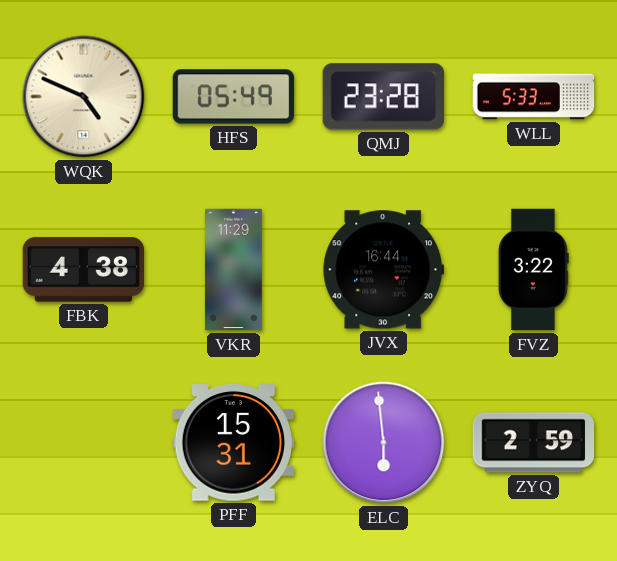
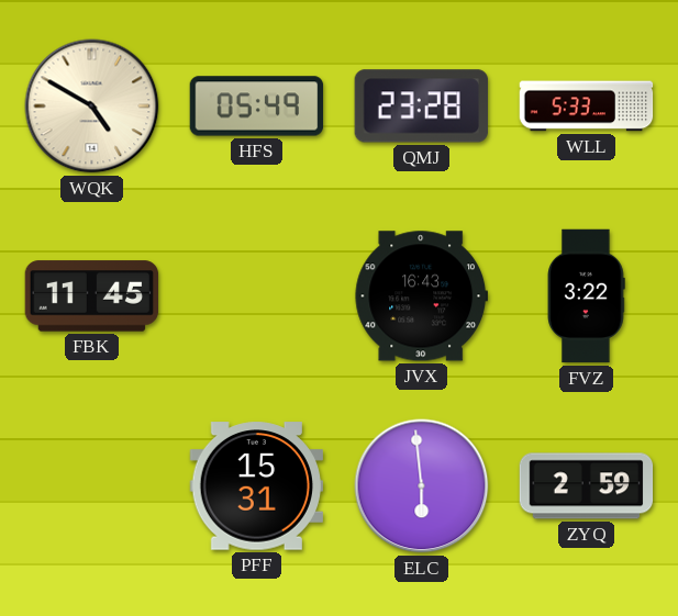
WQK: 4:49 -> 4:50 (92, 107)
FBK: 4:38 -> 11:45 (92, 296)
VKR: 11:29 -> none (234, 270)
JVX: 16:44 -> 16:43 (421, 296)
